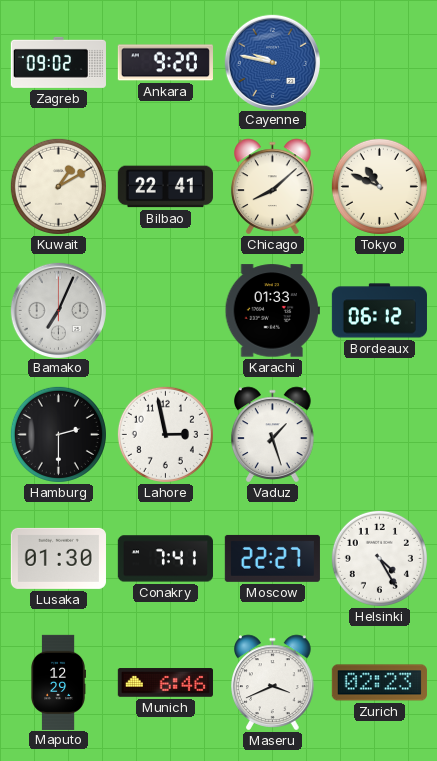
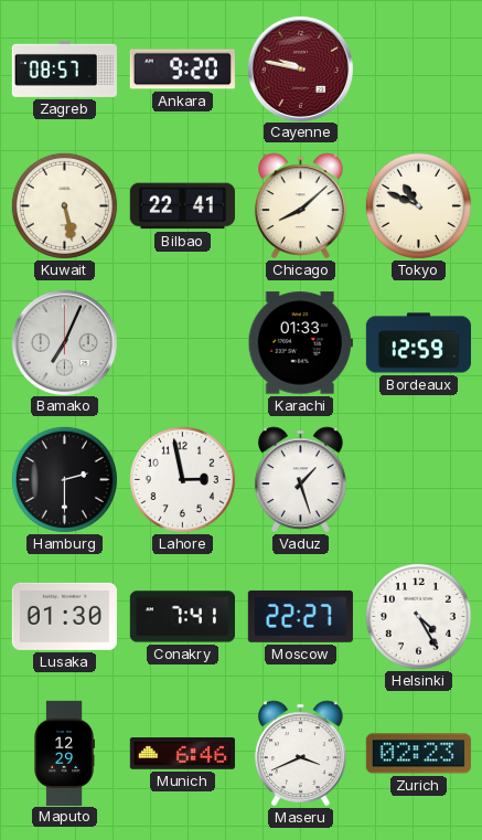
Zagreb: 09:02 -> 08:57 (64, 68)
Cayenne dial: blue -> burgundy (300, 68)
Kuwait: 1:10 -> 5:28 (64, 205)
Bordeaux: 06:12 -> 12:59 (418, 343)
